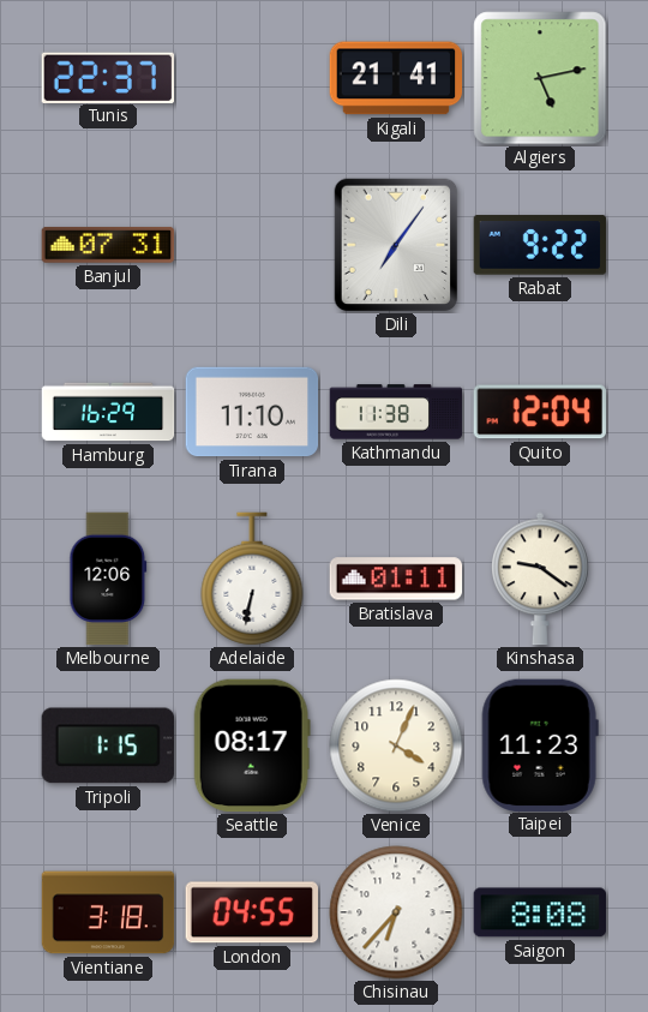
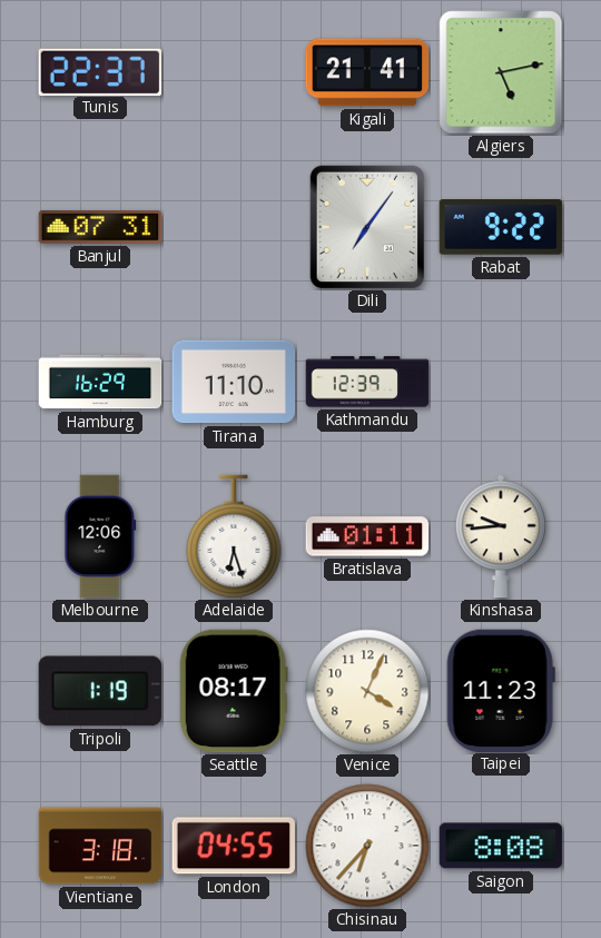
Kathmandu: 11:38 -> 12:39 (367, 382)
Quito: 12:04 -> none (540, 412)
Adelaide: 6:32 -> 6:27 (234, 536)
Kinshasa: 9:21 -> 9:44 (501, 536)
Tripoli: 1:15 -> 1:19 (99, 691)
